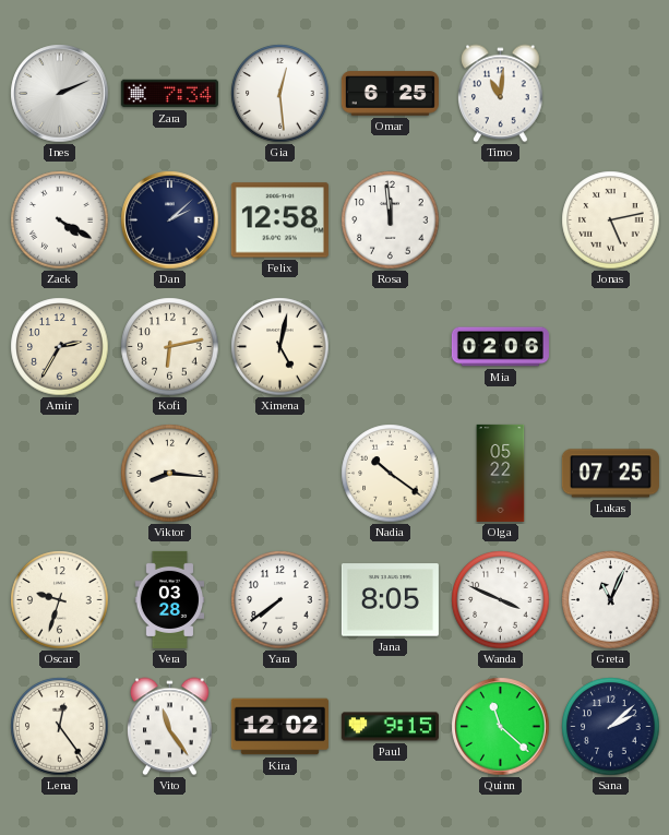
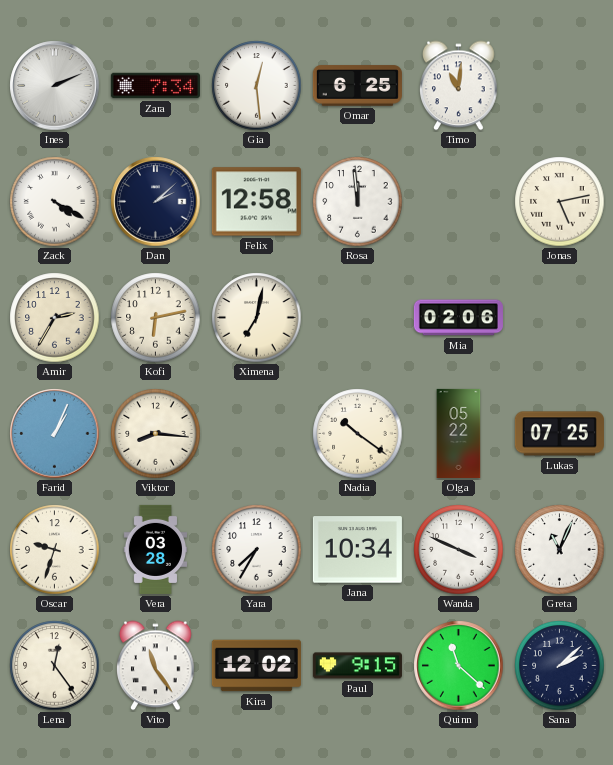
Ximena: 5:02 -> 7:02 (257, 318)
Farid: none -> 1:04 (55, 434)
Yara: 7:39 -> 7:35 (257, 550)
Jana: 8:05 -> 10:34 (357, 550)
